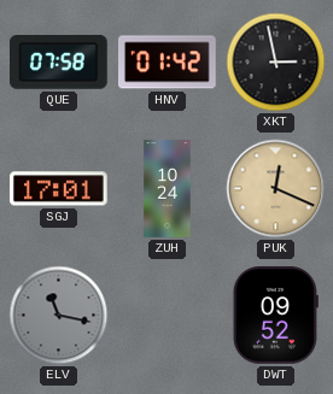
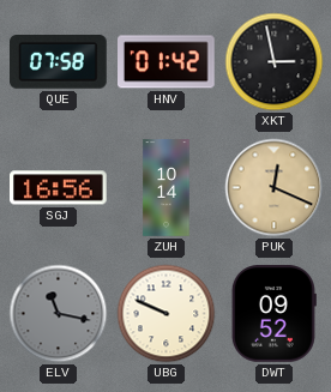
SGJ: 17:01 -> 16:56 (59, 188)
ZUH: 10:24 -> 10:14 (167, 188)
UBG: none -> 9:49 (167, 314)
